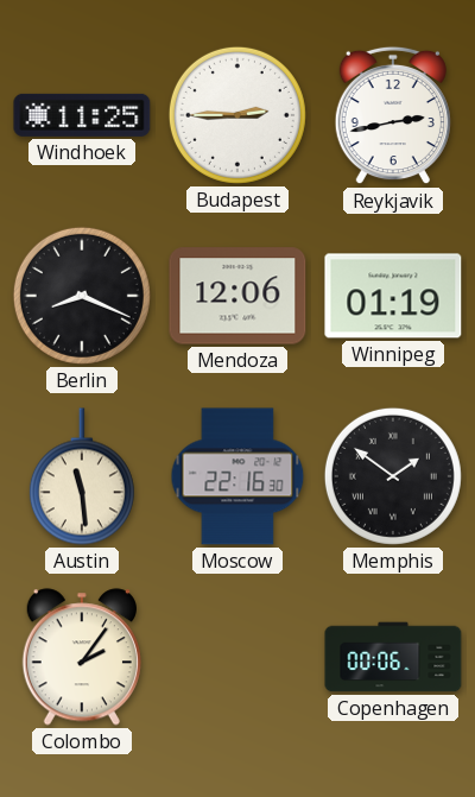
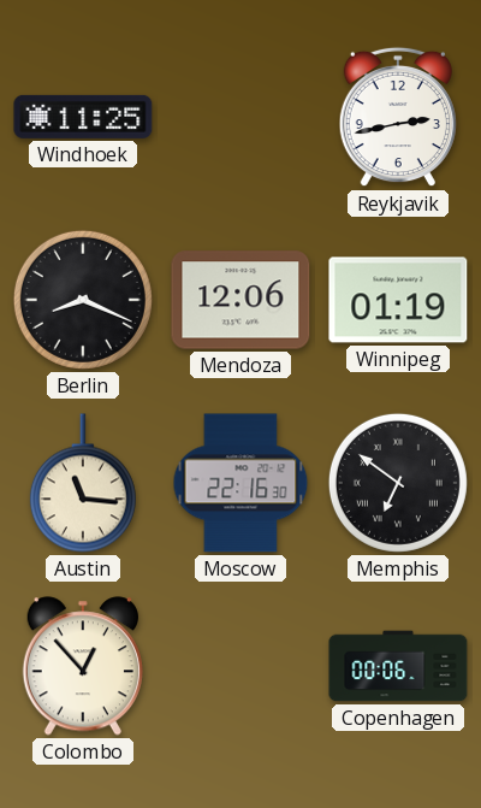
Budapest: 2:45 -> none (237, 115)
Austin: 11:29 -> 11:16 (83, 483)
Memphis: 1:51 -> 6:51 (398, 483)
Colombo: 2:06 -> 12:53 (82, 666)
